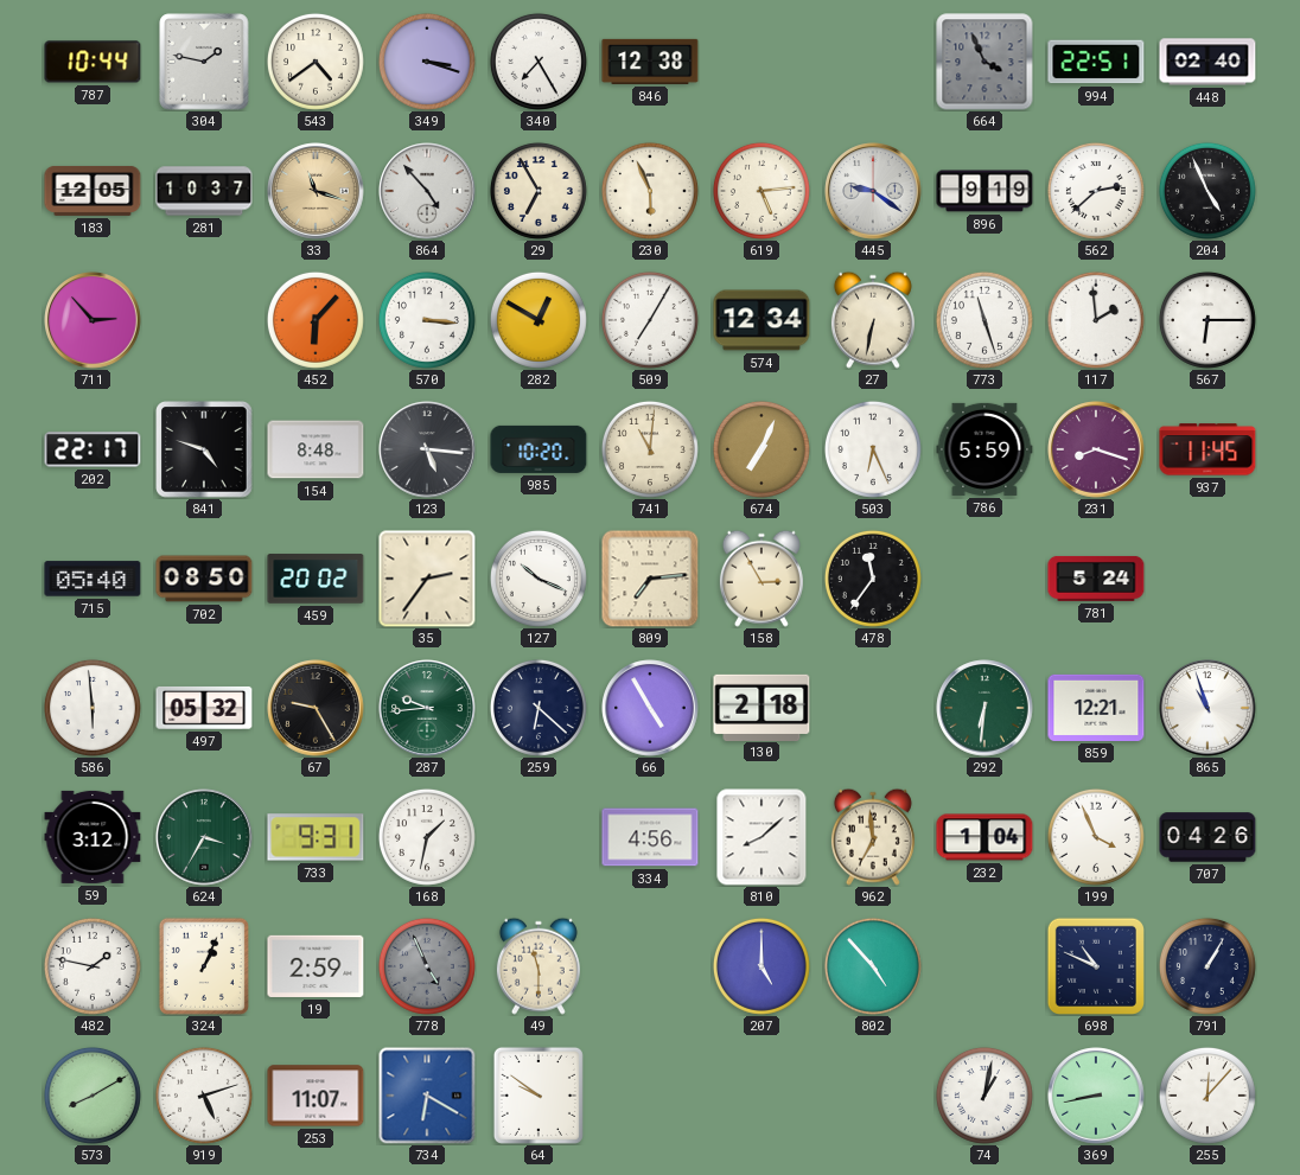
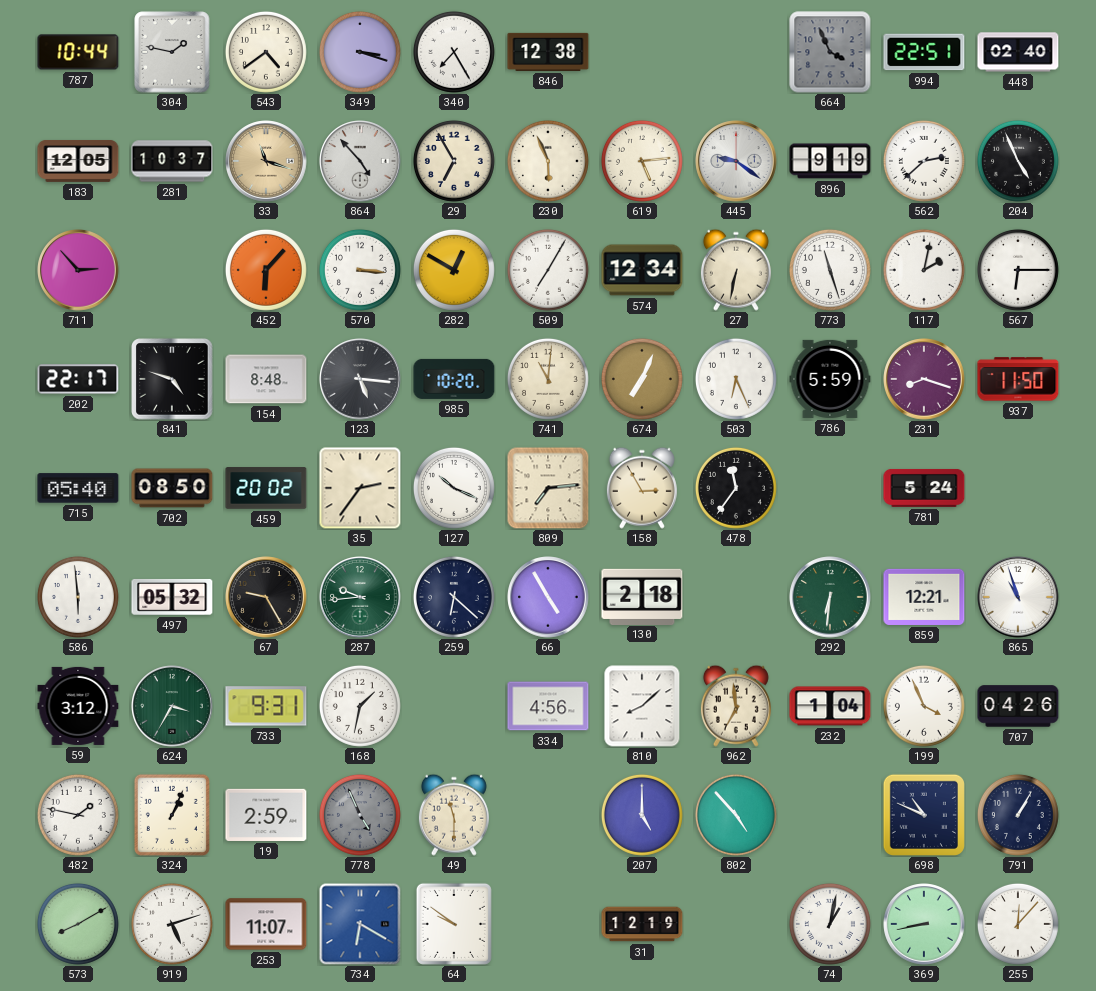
117: 1:59 -> 2:02 (924, 270)
937: 11:45 -> 11:50 (1018, 379)
31: none -> 12:19 (642, 924)
